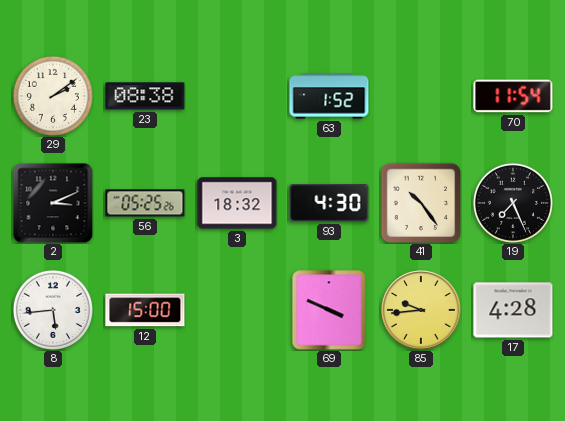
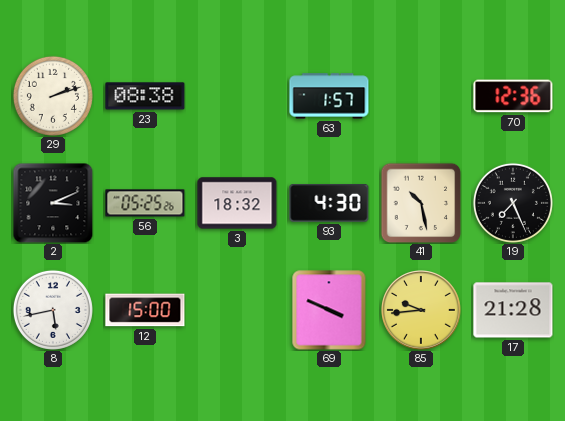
29: 2:09 -> 2:12 (53, 96)
63: 1:52 -> 1:57 (329, 96)
70: 11:54 -> 12:36 (513, 96)
41: 10:24 -> 10:28 (421, 203)
8: 5:44 -> 5:43 (53, 310)
17: 4:28 -> 21:28 (513, 310)
